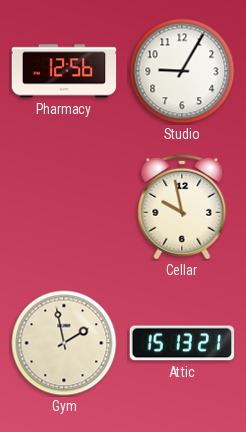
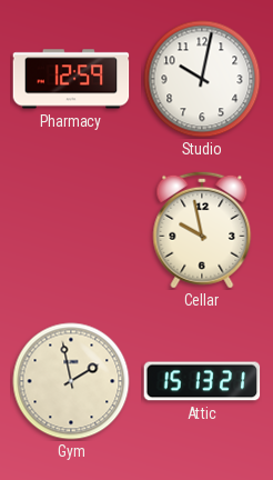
Pharmacy: 12:56 -> 12:59 (71, 79)
Studio: 9:05 -> 10:02 (202, 79)
